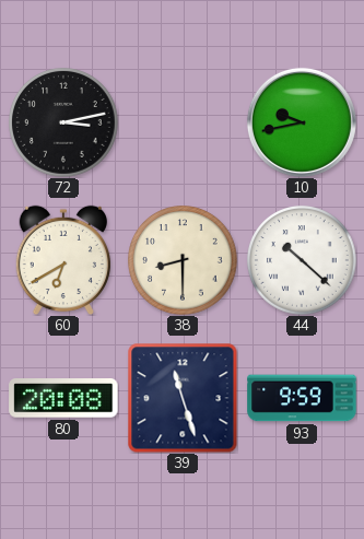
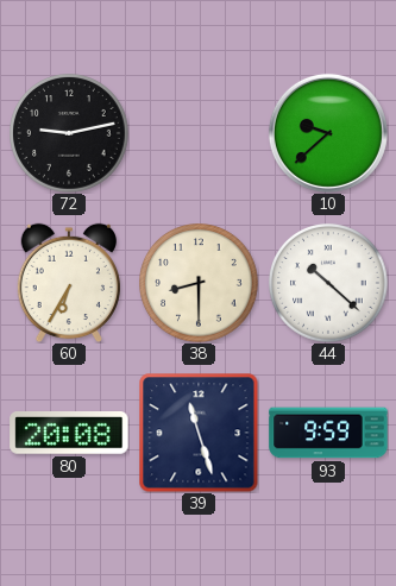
72: 3:13 -> 9:13 (69, 133)
10: 9:43 -> 9:38 (328, 133)
60: 6:40 -> 6:35 (68, 283)
